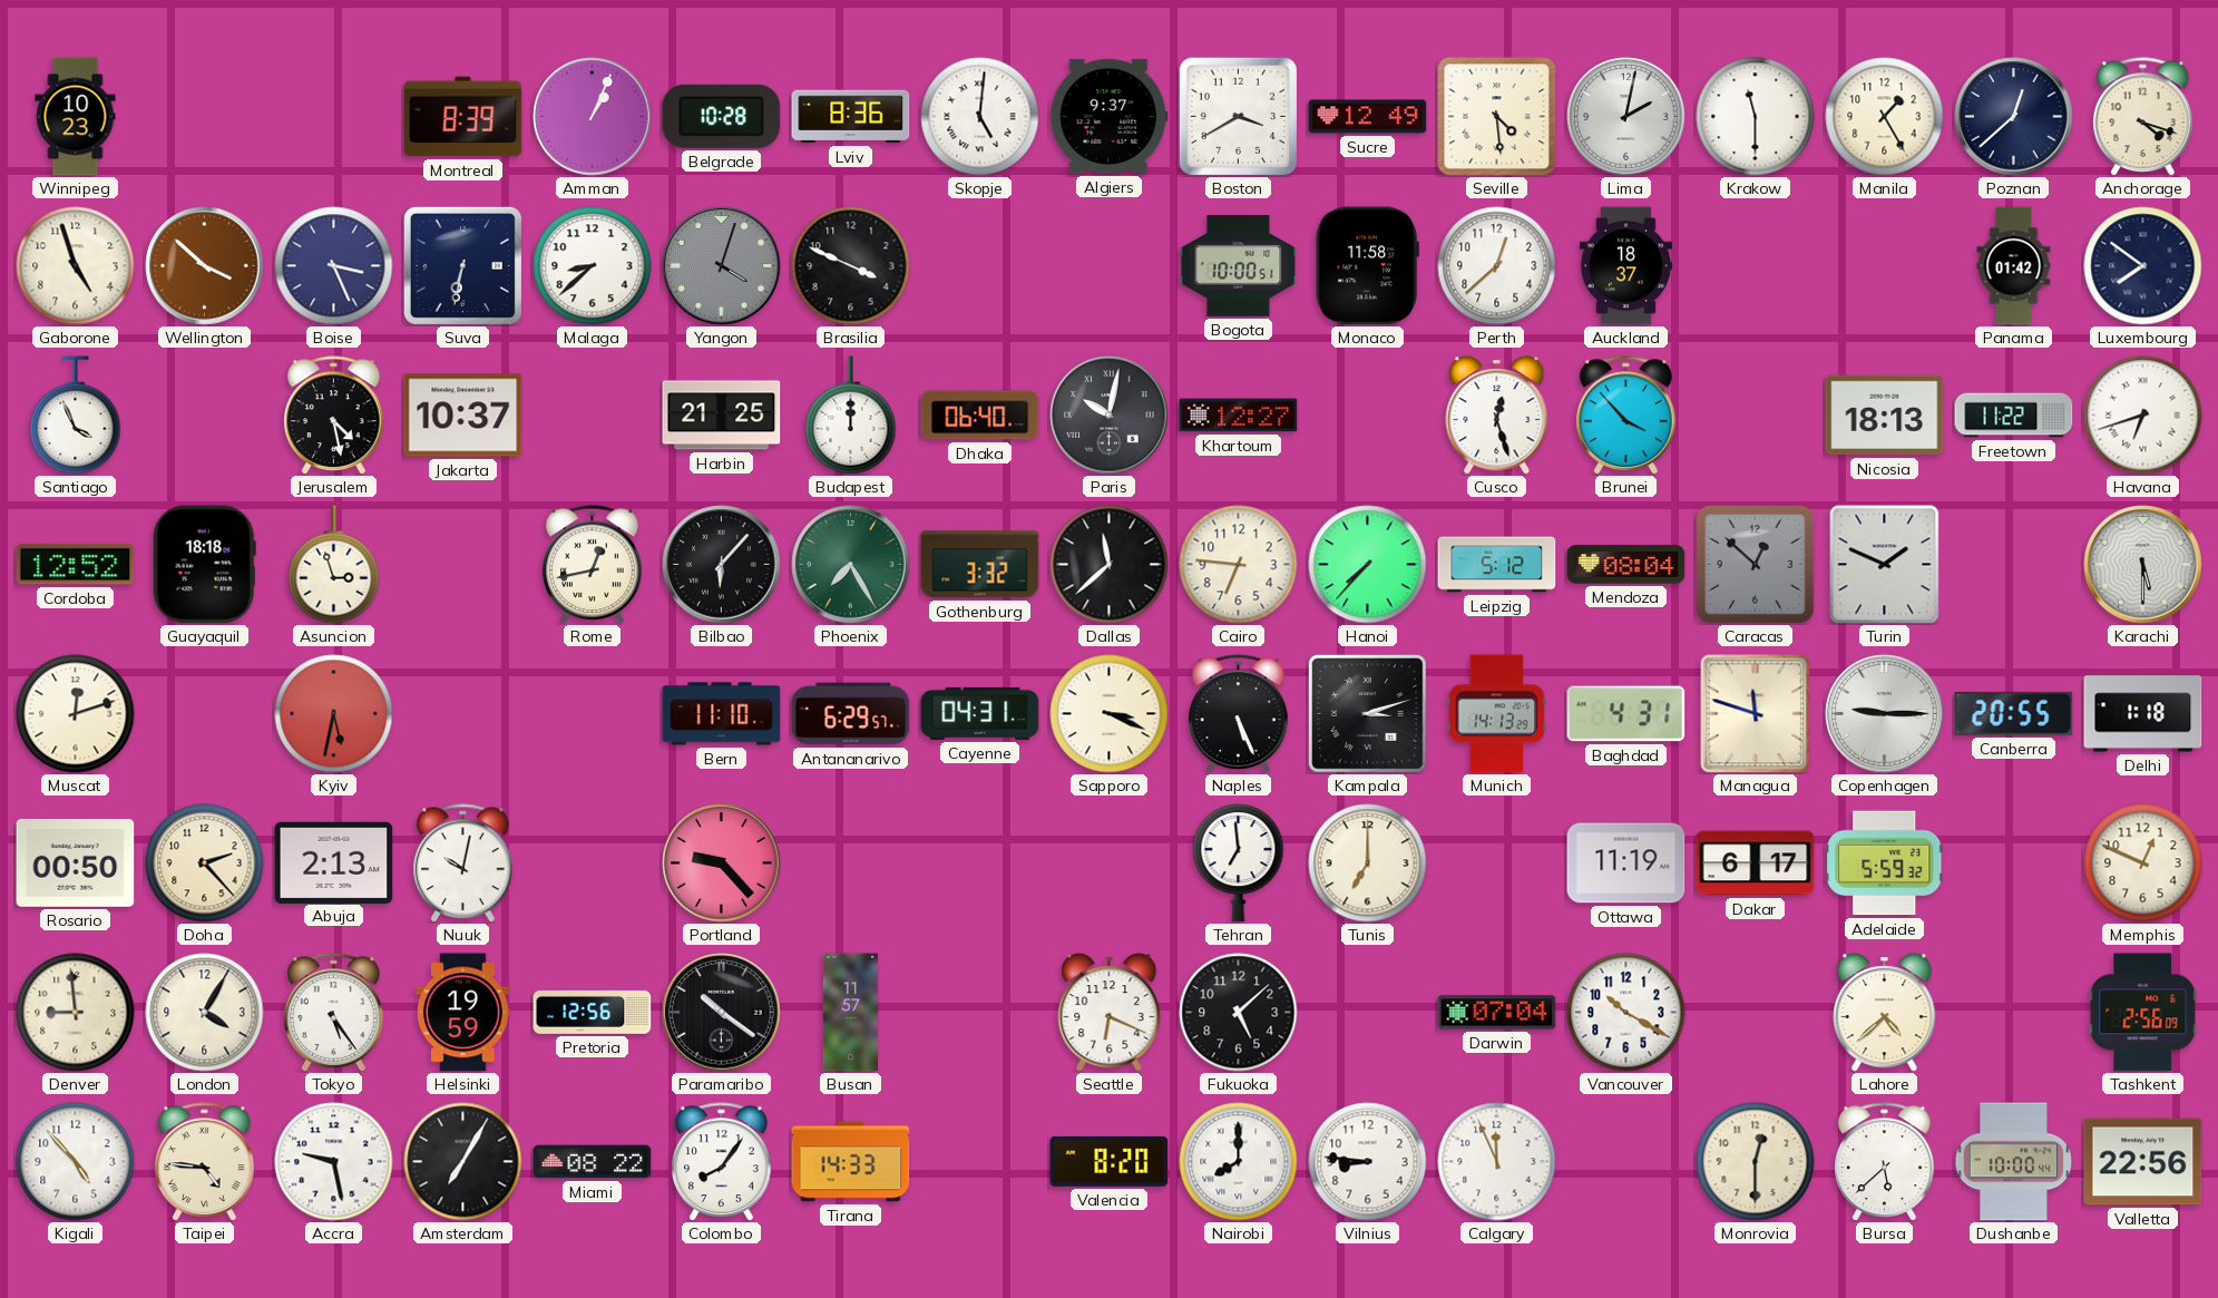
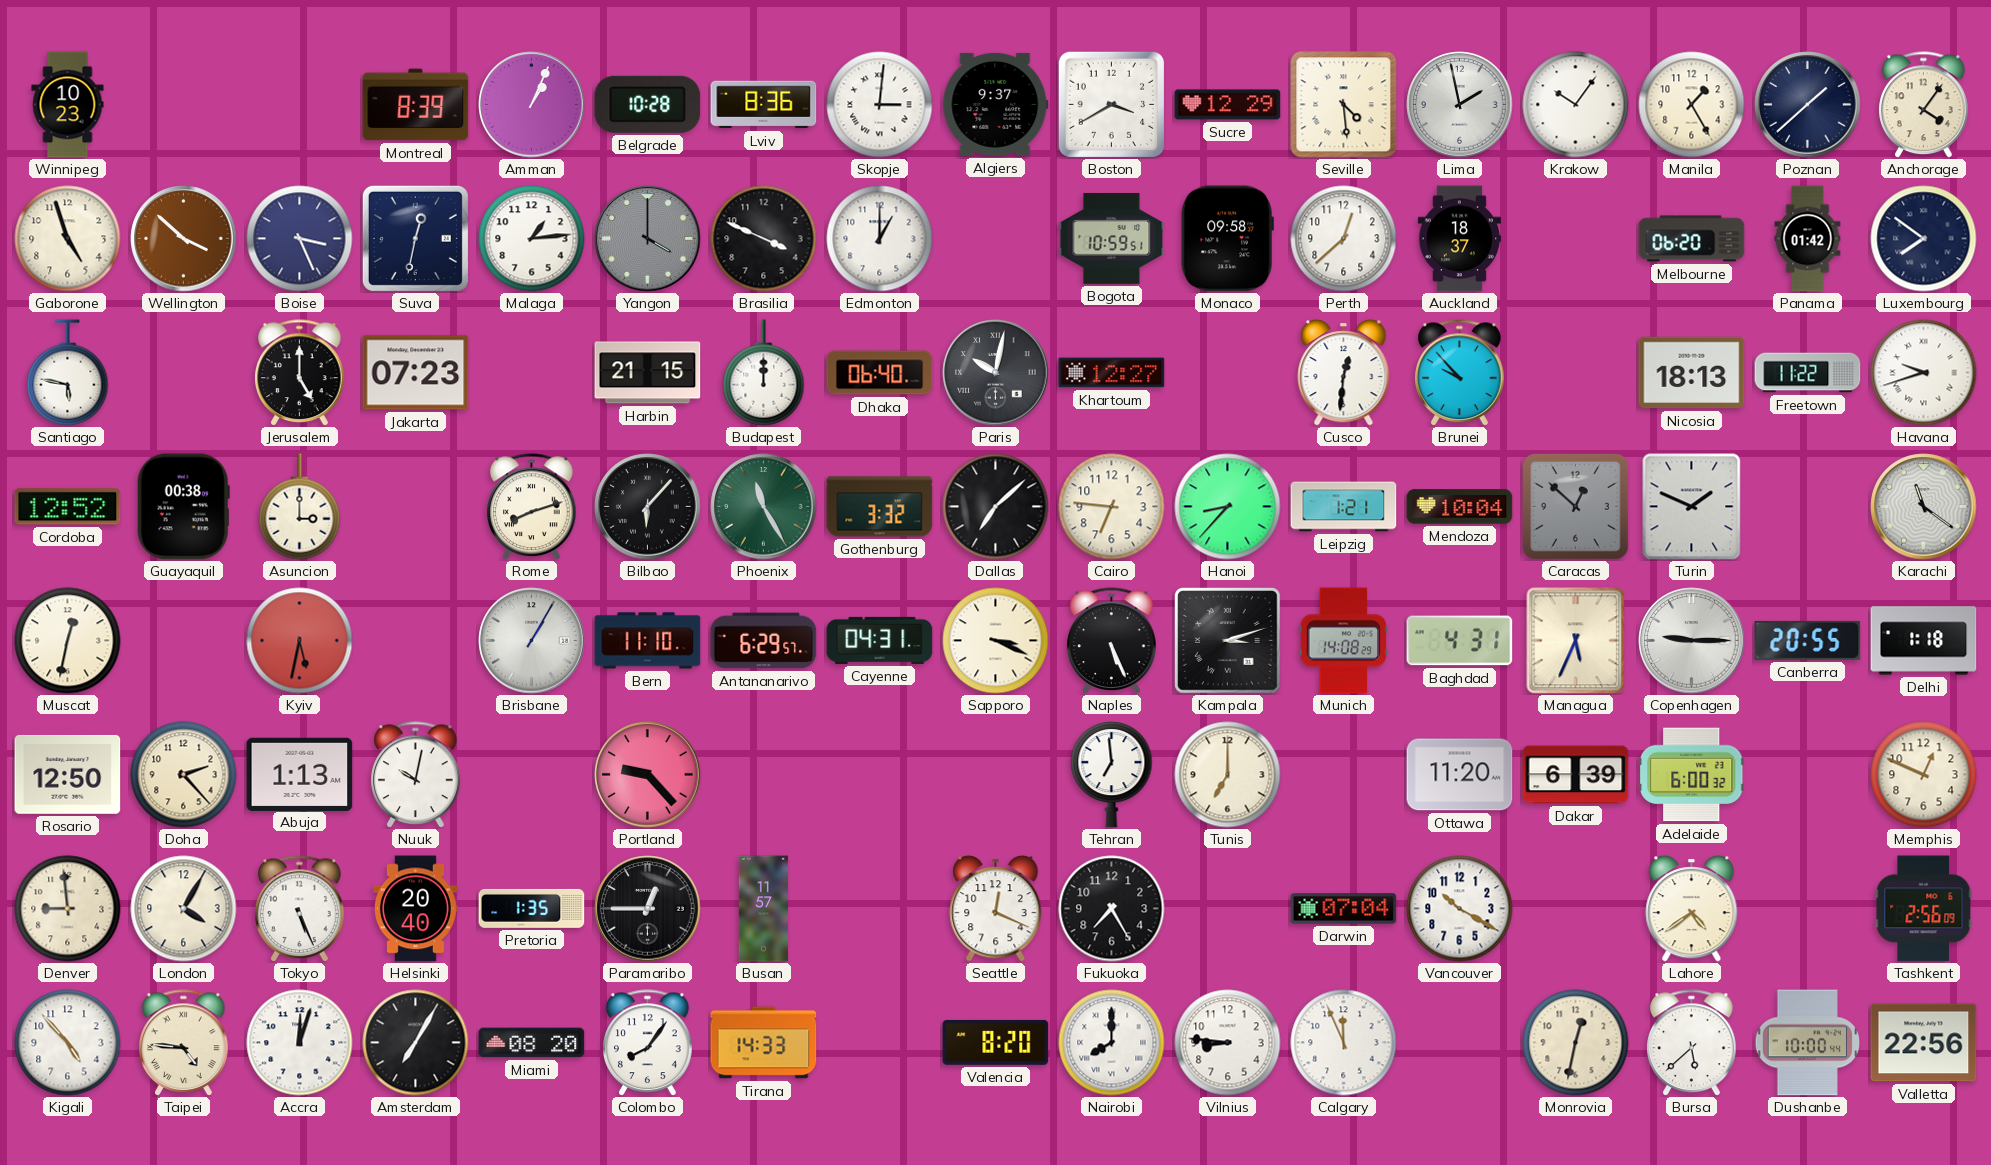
Skopje: 5:01 -> 3:01 (880, 105)
Sucre: 12:49 -> 12:29 (1228, 105)
Lima: 2:02 -> 1:58 (1460, 105)
Krakow: 11:30 -> 10:06 (1576, 105)
Poznan: 12:38 -> 1:38 (1808, 105)
Anchorage: 4:18 -> 4:06 (1924, 105)
Suva: 6:32 -> 12:32 (415, 238)
Malaga: 8:38 -> 1:14 (532, 239)
Yangon: 4:03 -> 4:00 (648, 239)
Edmonton: none -> 1:00 (880, 239)
Bogota: 10:00 -> 10:59 (1112, 238)
Monaco: 11:58 -> 09:58 (1227, 239)
Melbourne: none -> 06:20 (1692, 239)
Santiago: 3:56 -> 5:47 (68, 373)
Jerusalem: 4:28 -> 5:00 (300, 373)
Jakarta: 10:37 -> 07:23 (416, 373)
Harbin: 21:25 -> 21:15 (648, 373)
Cusco: 12:27 -> 12:31 (1344, 373)
Brunei: 3:53 -> 9:53 (1460, 373)
Havana: 6:42 -> 9:42 (1924, 373)
Guayaquil: 18:18 -> 00:38 (183, 507)
Asuncion: 2:57 -> 3:00 (300, 507)
Rome: 12:43 -> 8:12 (532, 507)
Phoenix: 7:25 -> 11:25 (764, 507)
Dallas: 11:38 -> 7:08 (996, 507)
Hanoi: 7:37 -> 8:37 (1228, 507)
Leipzig: 5:12 -> 1:21 (1344, 507)
Mendoza: 08:04 -> 10:04 (1460, 507)
Karachi: 5:30 -> 11:21 (1924, 507)
Muscat: 12:12 -> 12:32 (68, 641)
Brisbane: none -> 1:05 (532, 641)
Munich: 14:13 -> 14:08 (1344, 641)
Managua: 11:48 -> 5:34 (1576, 641)
Rosario: 00:50 -> 12:50 (68, 774)
Abuja: 2:13 -> 1:13 (300, 774)
Ottawa: 11:19 -> 11:20 (1460, 775)
Dakar: 6:17 -> 6:39 (1576, 775)
Adelaide: 5:59 -> 6:00 (1692, 775)
Tokyo: 5:24 -> 5:26 (300, 909)
Helsinki: 19:59 -> 20:40 (416, 909)
Pretoria: 12:56 -> 1:35 (532, 908)
Paramaribo: 10:21 -> 12:45 (648, 909)
Seattle: 6:19 -> 12:19 (996, 909)
Fukuoka: 5:08 -> 7:25 (1112, 909)
Lahore: 4:38 -> 4:39 (1692, 909)
Accra: 9:28 -> 12:03 (300, 1043)
Miami: 08:22 -> 08:20 (532, 1043)
Monrovia: 12:30 -> 12:32 (1576, 1043)
